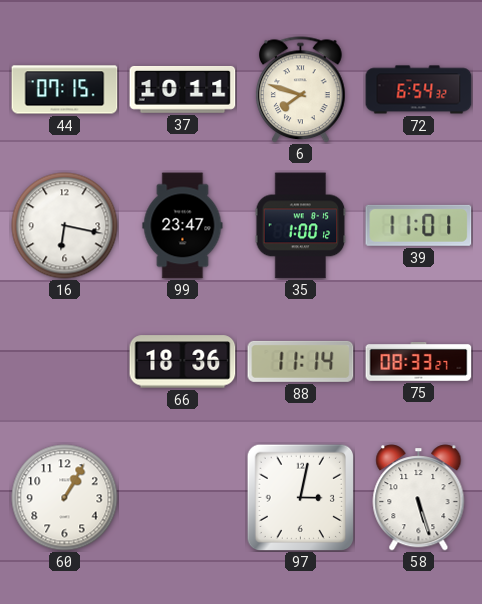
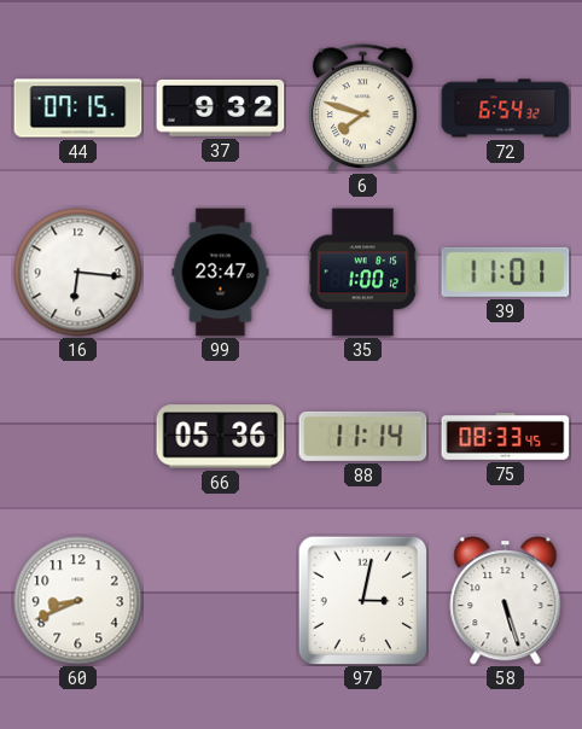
37: 10:11 -> 9:32 (221, 107)
16: 6:17 -> 6:16 (78, 273)
66: 18:36 -> 05:36 (221, 437)
75: 08:33:27 -> 08:33:45 (506, 437)
60: 1:05 -> 8:41 (78, 601)
